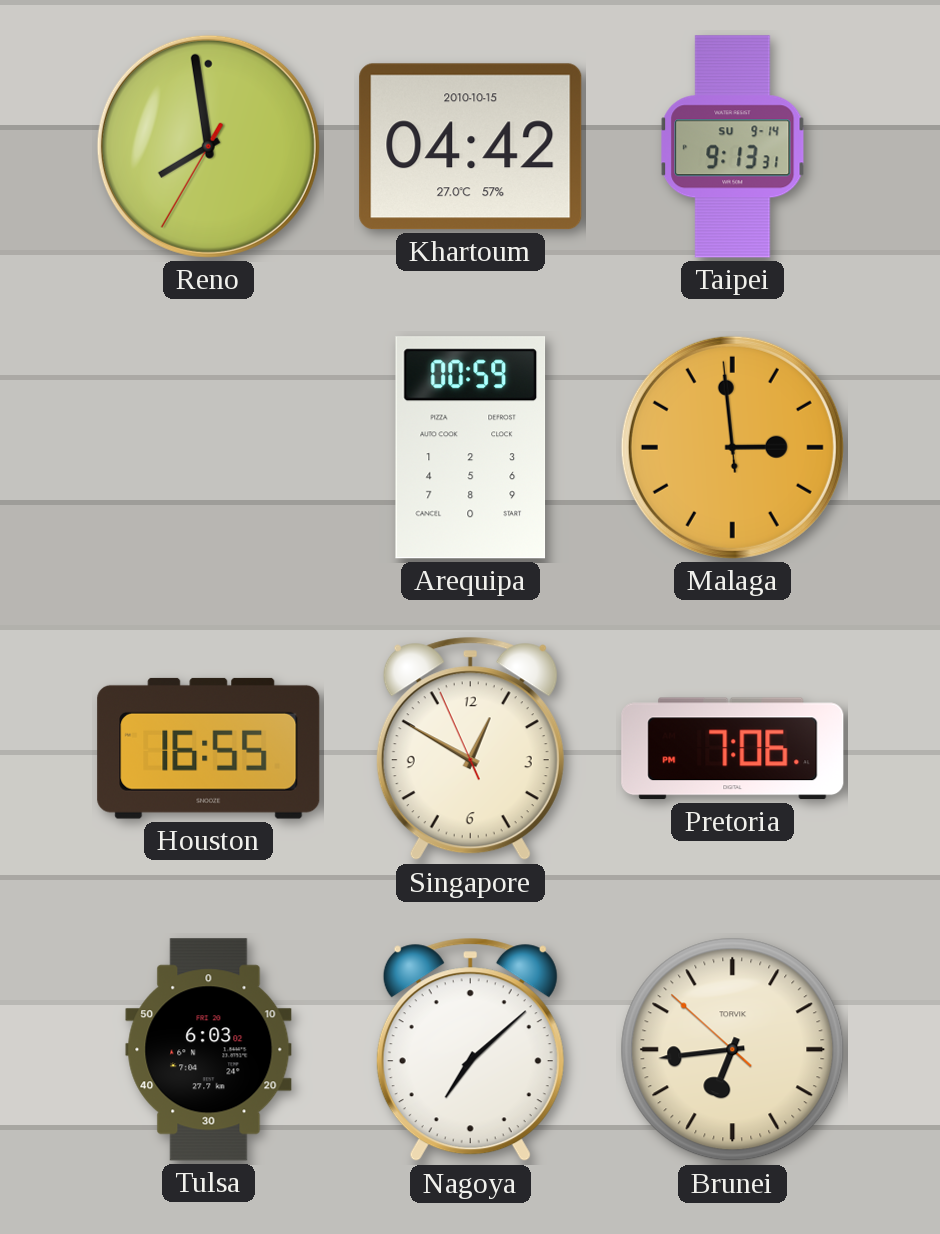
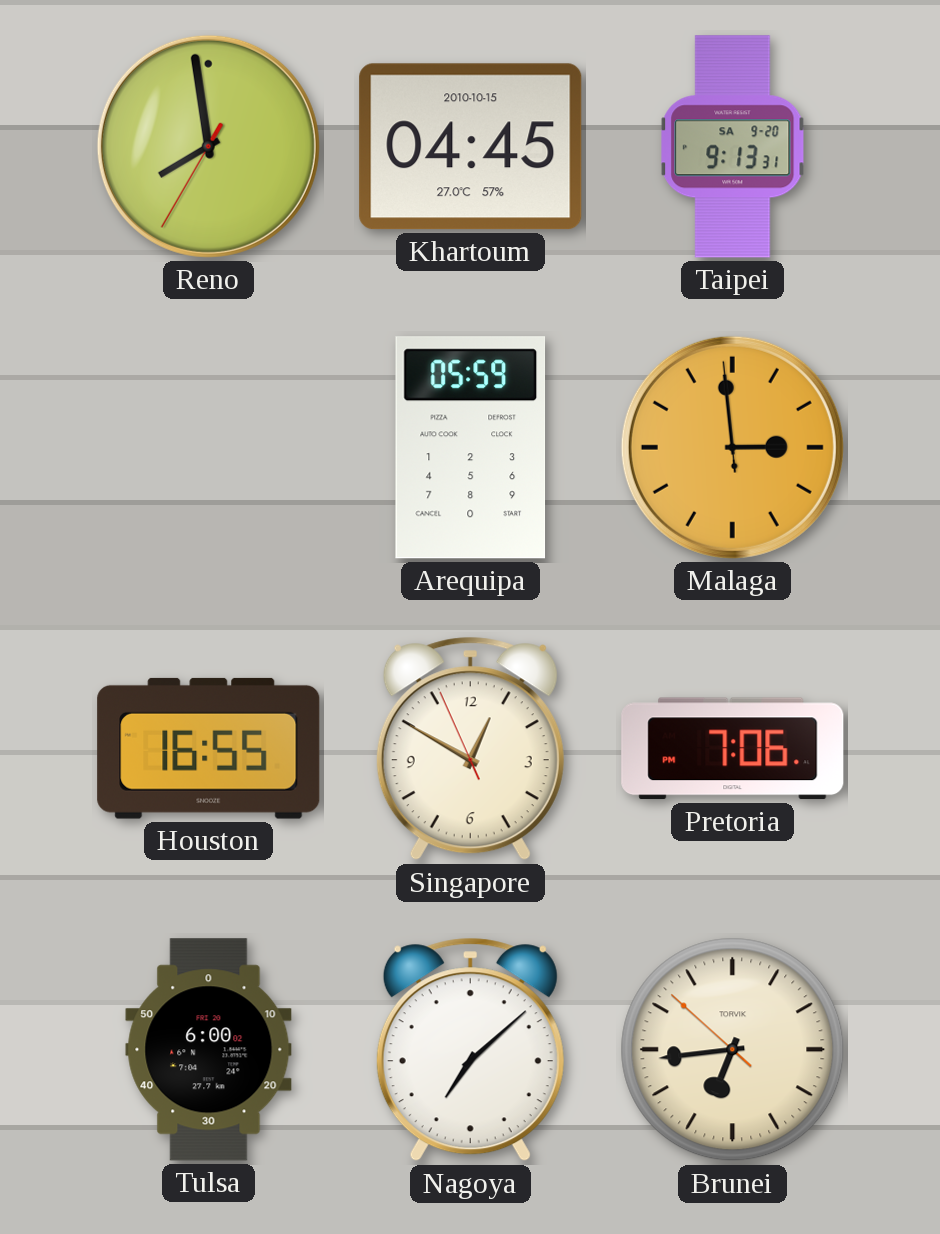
Khartoum: 04:42 -> 04:45 (471, 147)
Taipei date: SU 9-14 -> SA 9-20 (733, 147)
Arequipa: 00:59 -> 05:59 (471, 448)
Tulsa: 6:03 -> 6:00 (209, 1050)
